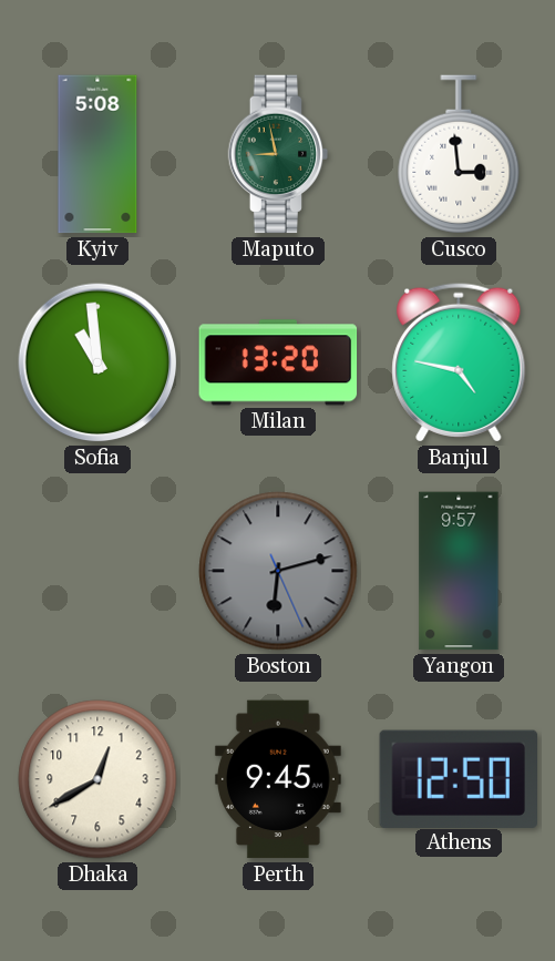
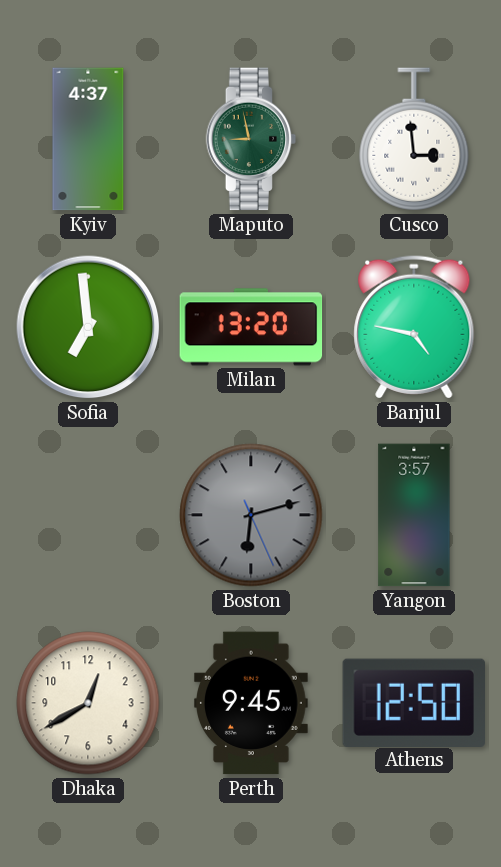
Kyiv: 5:08 -> 4:37 (88, 139)
Sofia: 10:59 -> 6:59 (88, 327)
Yangon: 9:57 -> 3:57 (414, 515)
